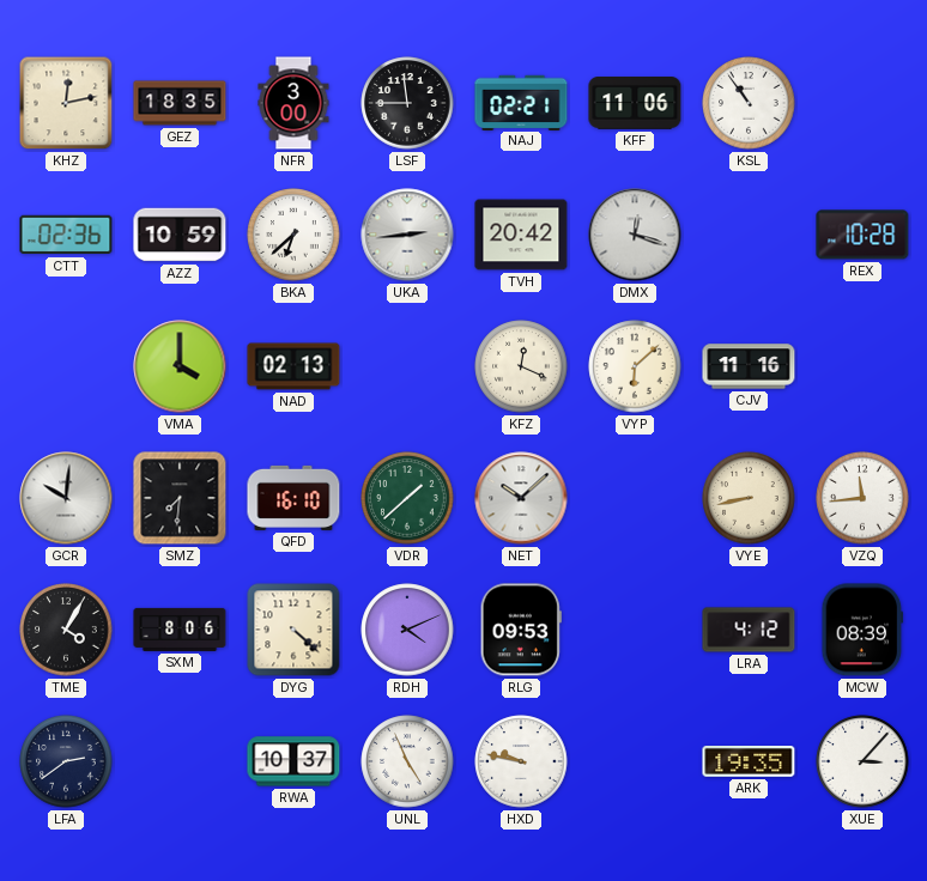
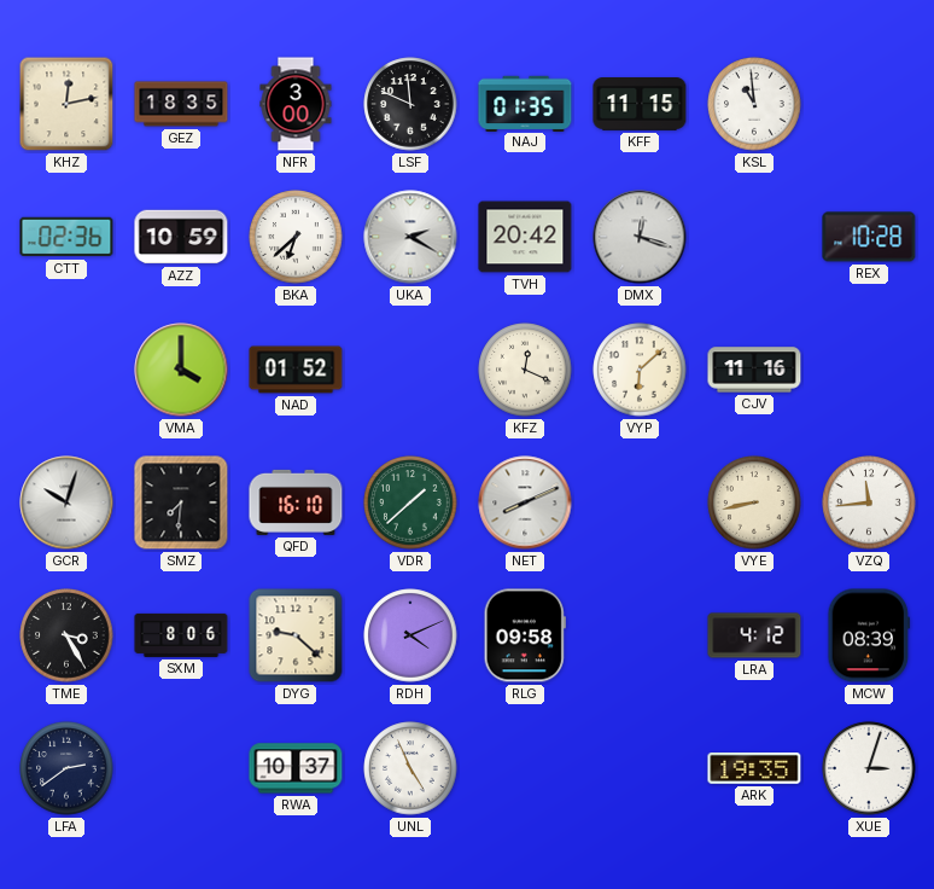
LSF: 11:45 -> 11:49 (410, 104)
NAJ: 02:21 -> 01:35 (525, 103)
KFF: 11:06 -> 11:15 (640, 105)
KSL: 10:54 -> 10:59 (754, 104)
UKA: 2:44 -> 2:20 (410, 237)
NAD: 02:13 -> 01:52 (296, 370)
GCR: 10:01 -> 10:03 (66, 502)
NET: 10:08 -> 8:11 (525, 502)
TME: 4:05 -> 3:25 (66, 635)
DYG: 4:22 -> 9:22 (296, 635)
RLG: 09:53 -> 09:58 (525, 635)
HXD: 9:47 -> none (521, 761)
XUE: 3:07 -> 3:03 (869, 768)
